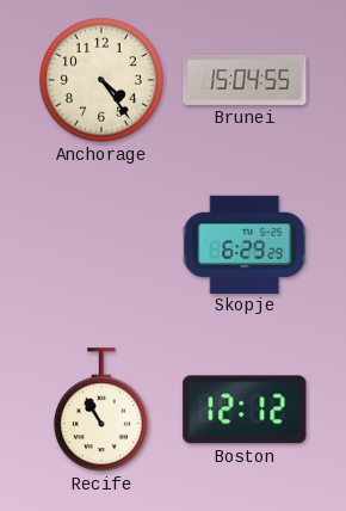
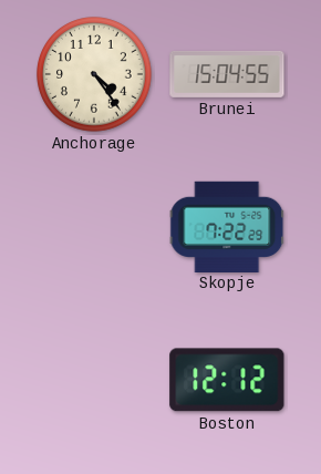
Skopje: 6:29 -> 7:22 (227, 226)
Recife: 10:55 -> none (103, 410)
